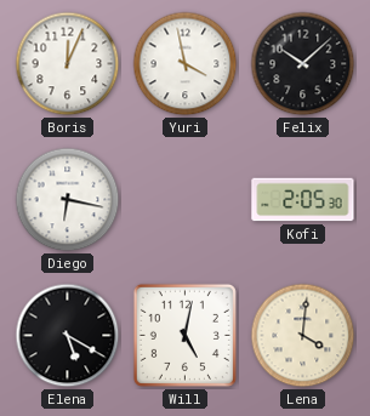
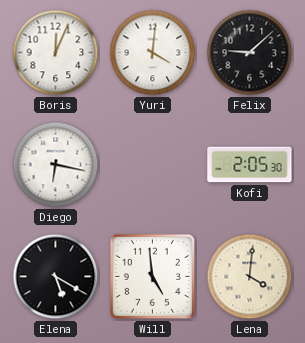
Yuri: 3:58 -> 4:01 (153, 53)
Felix: 10:08 -> 9:08 (250, 53)
Will: 5:02 -> 4:59 (152, 276)
